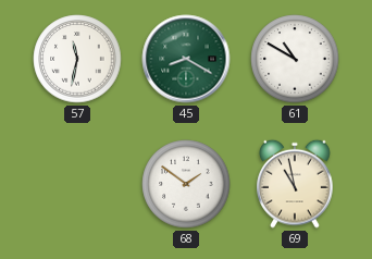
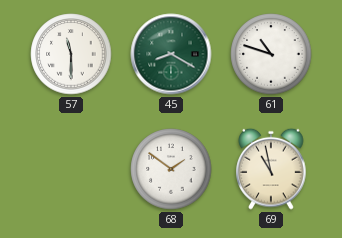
57: 11:32 -> 11:30 (71, 54)
61: 10:50 -> 10:48 (271, 54)
